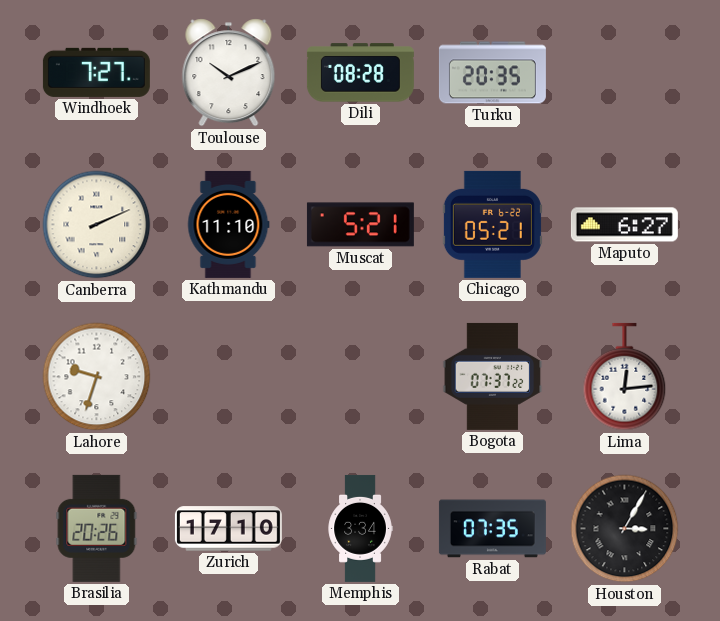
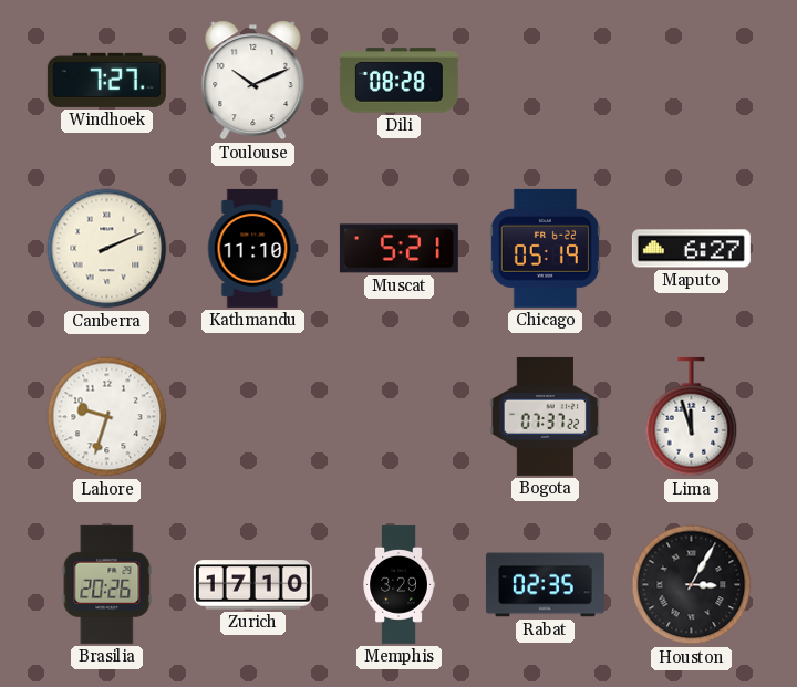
Turku: 20:35 -> none (492, 73)
Chicago: 05:21 -> 05:19 (545, 248)
Lima: 12:14 -> 11:57 (692, 417)
Memphis: 3:34 -> 3:29 (398, 584)
Rabat: 07:35 -> 02:35 (545, 585)
